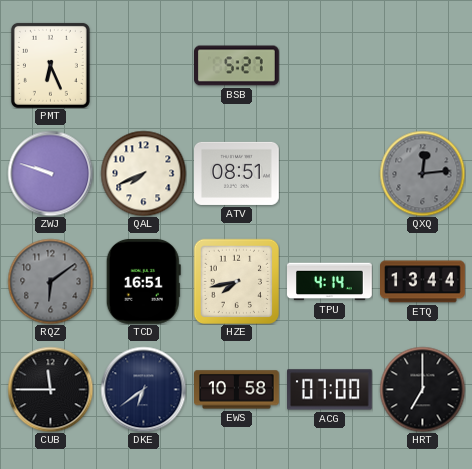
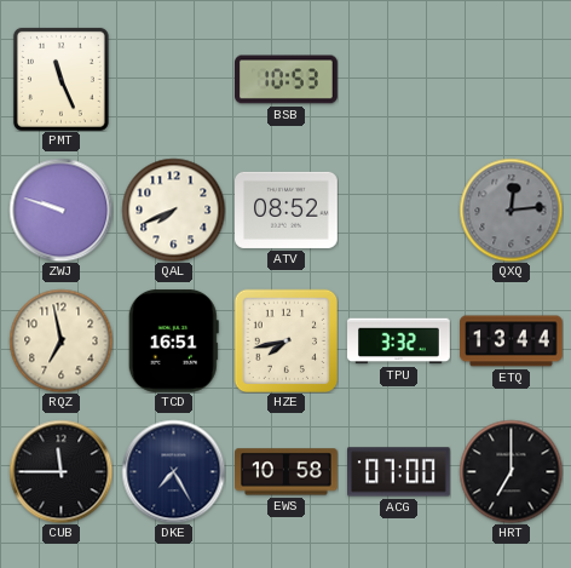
PMT: 6:26 -> 11:26 (60, 79)
BSB: 5:27 -> 10:53 (287, 80)
ATV: 08:51 -> 08:52 (287, 210)
RQZ: 6:09 -> 6:58 (60, 340)
RQZ dial: grey -> cream (60, 340)
TPU: 4:14 -> 3:32 (399, 342)
DKE: 6:39 -> 7:25 (173, 471)
